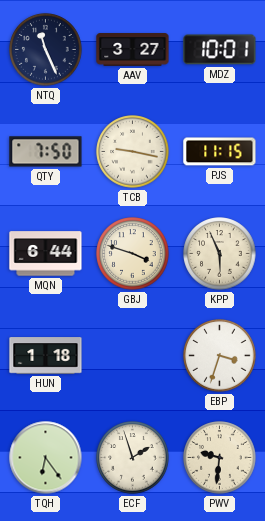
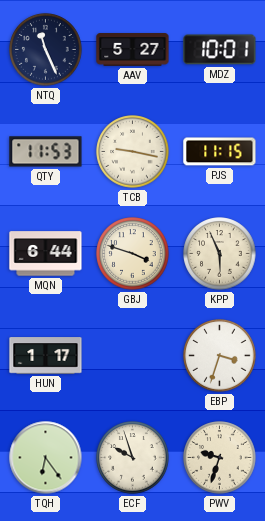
AAV: 3:27 -> 5:27 (133, 50)
QTY: 7:50 -> 11:53 (46, 152)
HUN: 1:18 -> 1:17 (46, 356)
ECF: 1:57 -> 9:57 (133, 458)
PWV: 9:31 -> 9:33 (220, 458)
